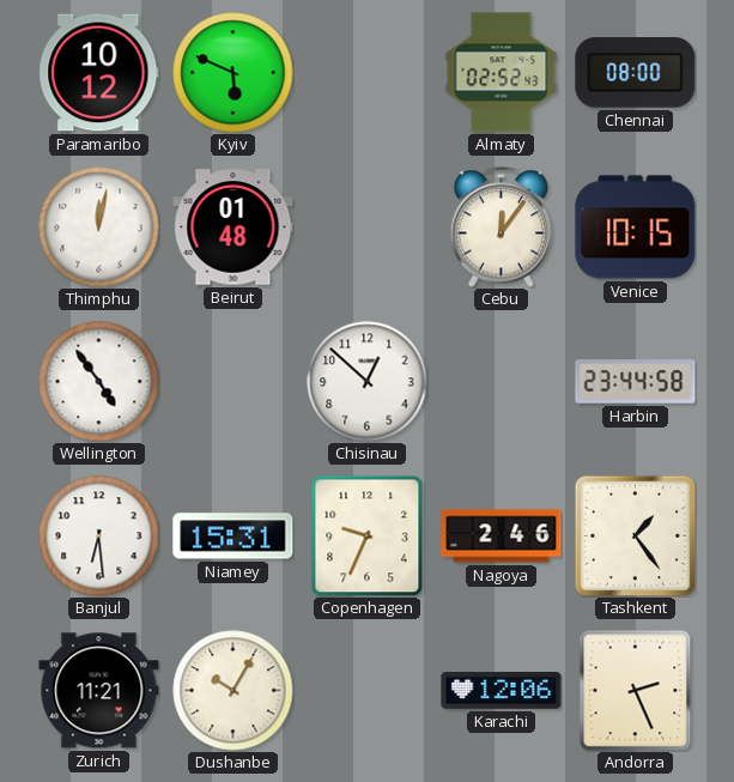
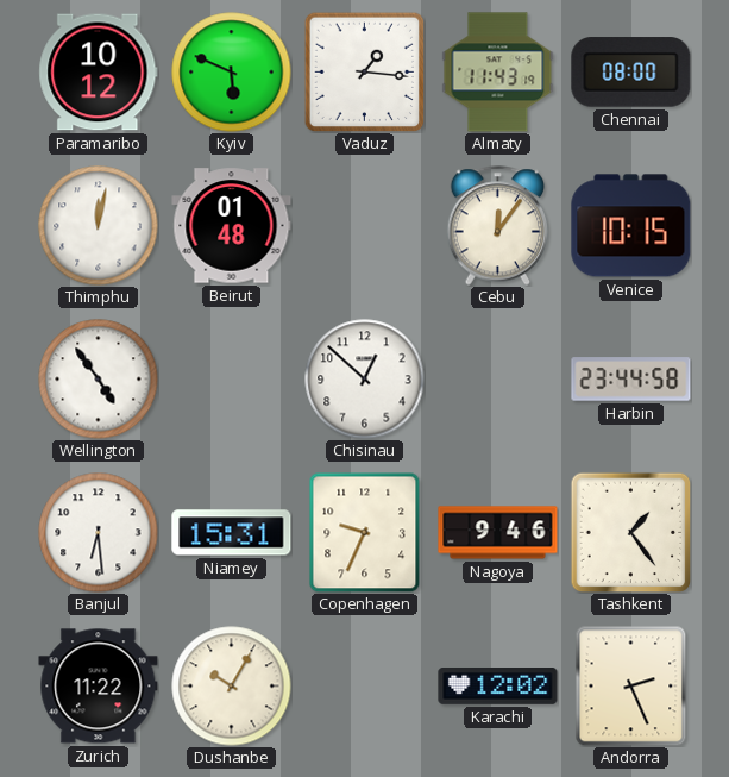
Vaduz: none -> 1:16 (364, 71)
Almaty: 02:52 -> 11:43 (498, 73)
Nagoya: 2:46 -> 9:46 (498, 533)
Zurich: 11:21 -> 11:22 (99, 687)
Karachi: 12:06 -> 12:02 (498, 687)
